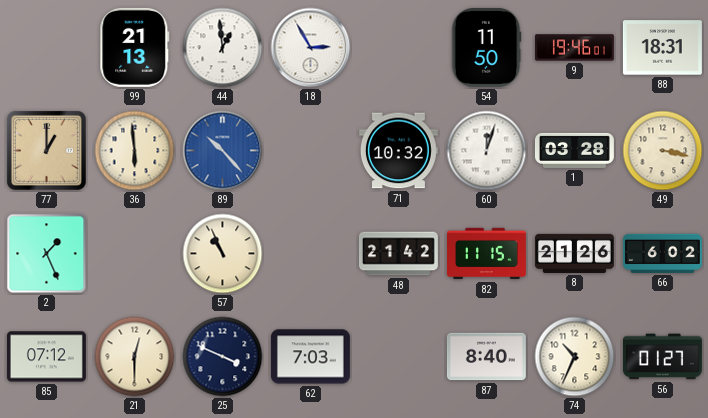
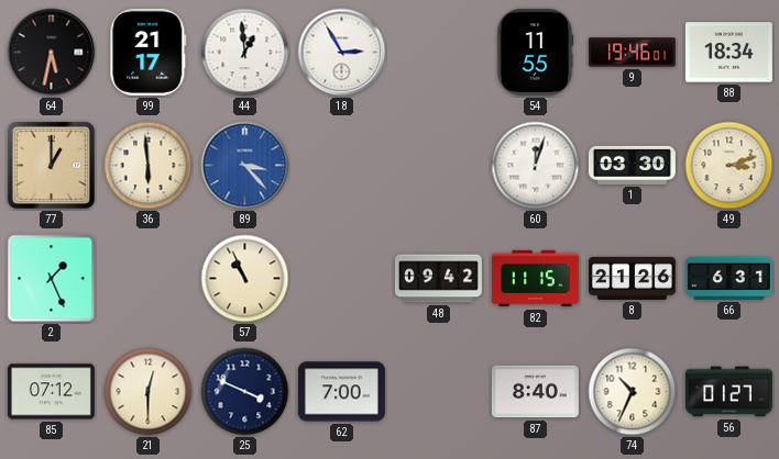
64: none -> 5:32 (52, 53)
99: 21:13 -> 21:17 (149, 52)
54: 11:50 -> 11:55 (535, 52)
88: 18:31 -> 18:34 (728, 53)
89: 10:23 -> 3:23 (245, 166)
71: 10:32 -> none (398, 151)
1: 03:28 -> 03:30 (632, 165)
49: 3:17 -> 3:12 (729, 166)
48: 21:42 -> 09:42 (438, 279)
66: 6:02 -> 6:31 (728, 278)
62: 7:03 -> 7:00 (341, 392)
